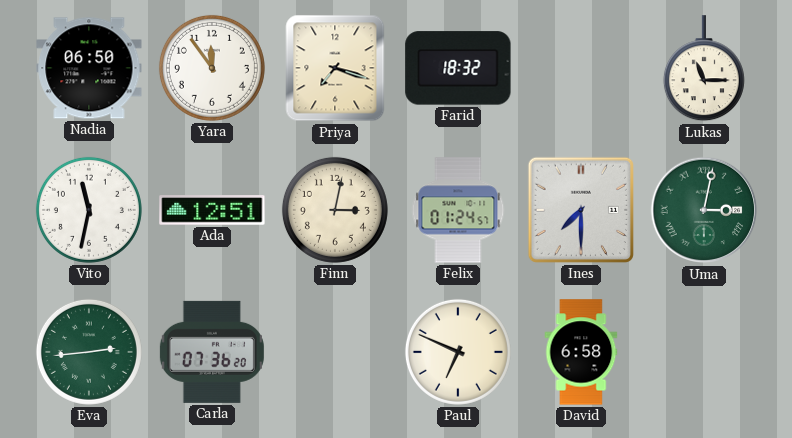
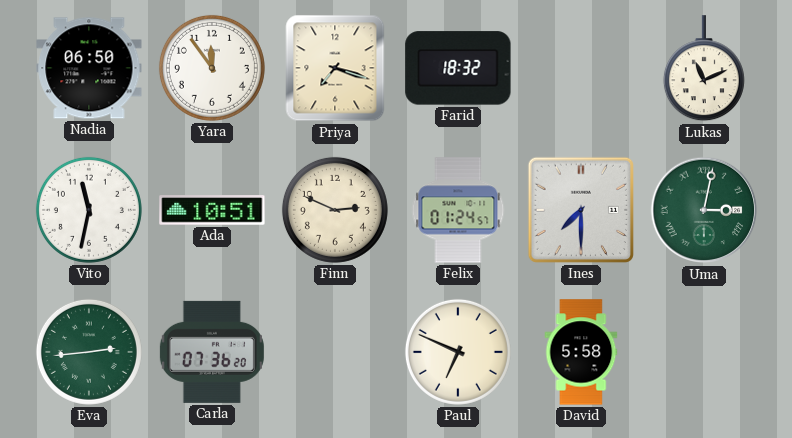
Lukas: 11:15 -> 11:11 (704, 69)
Ada: 12:51 -> 10:51 (212, 210)
Finn: 3:02 -> 2:49 (335, 210)
David: 6:58 -> 5:58 (581, 352)
